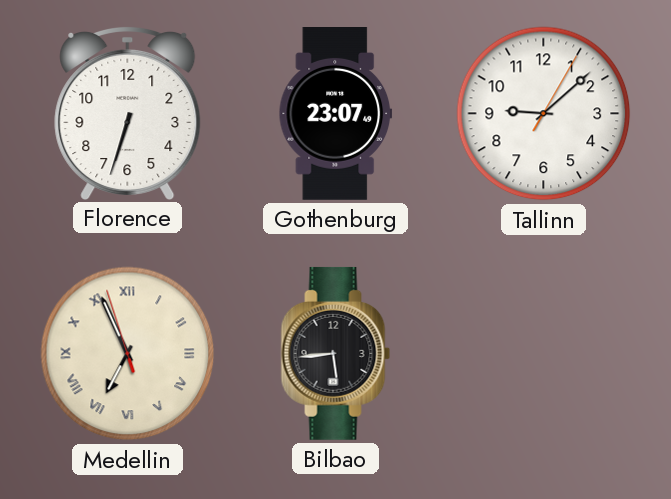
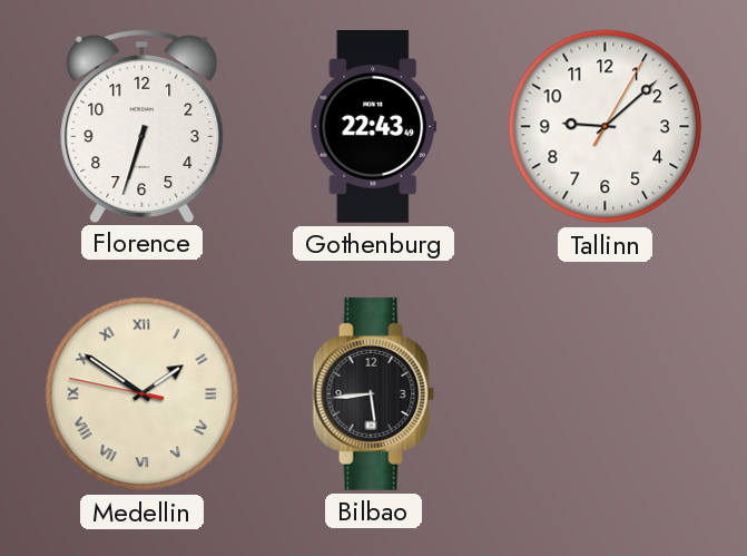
Gothenburg: 23:07 -> 22:43 (374, 127)
Medellin: 6:55 -> 1:50 (142, 394)
